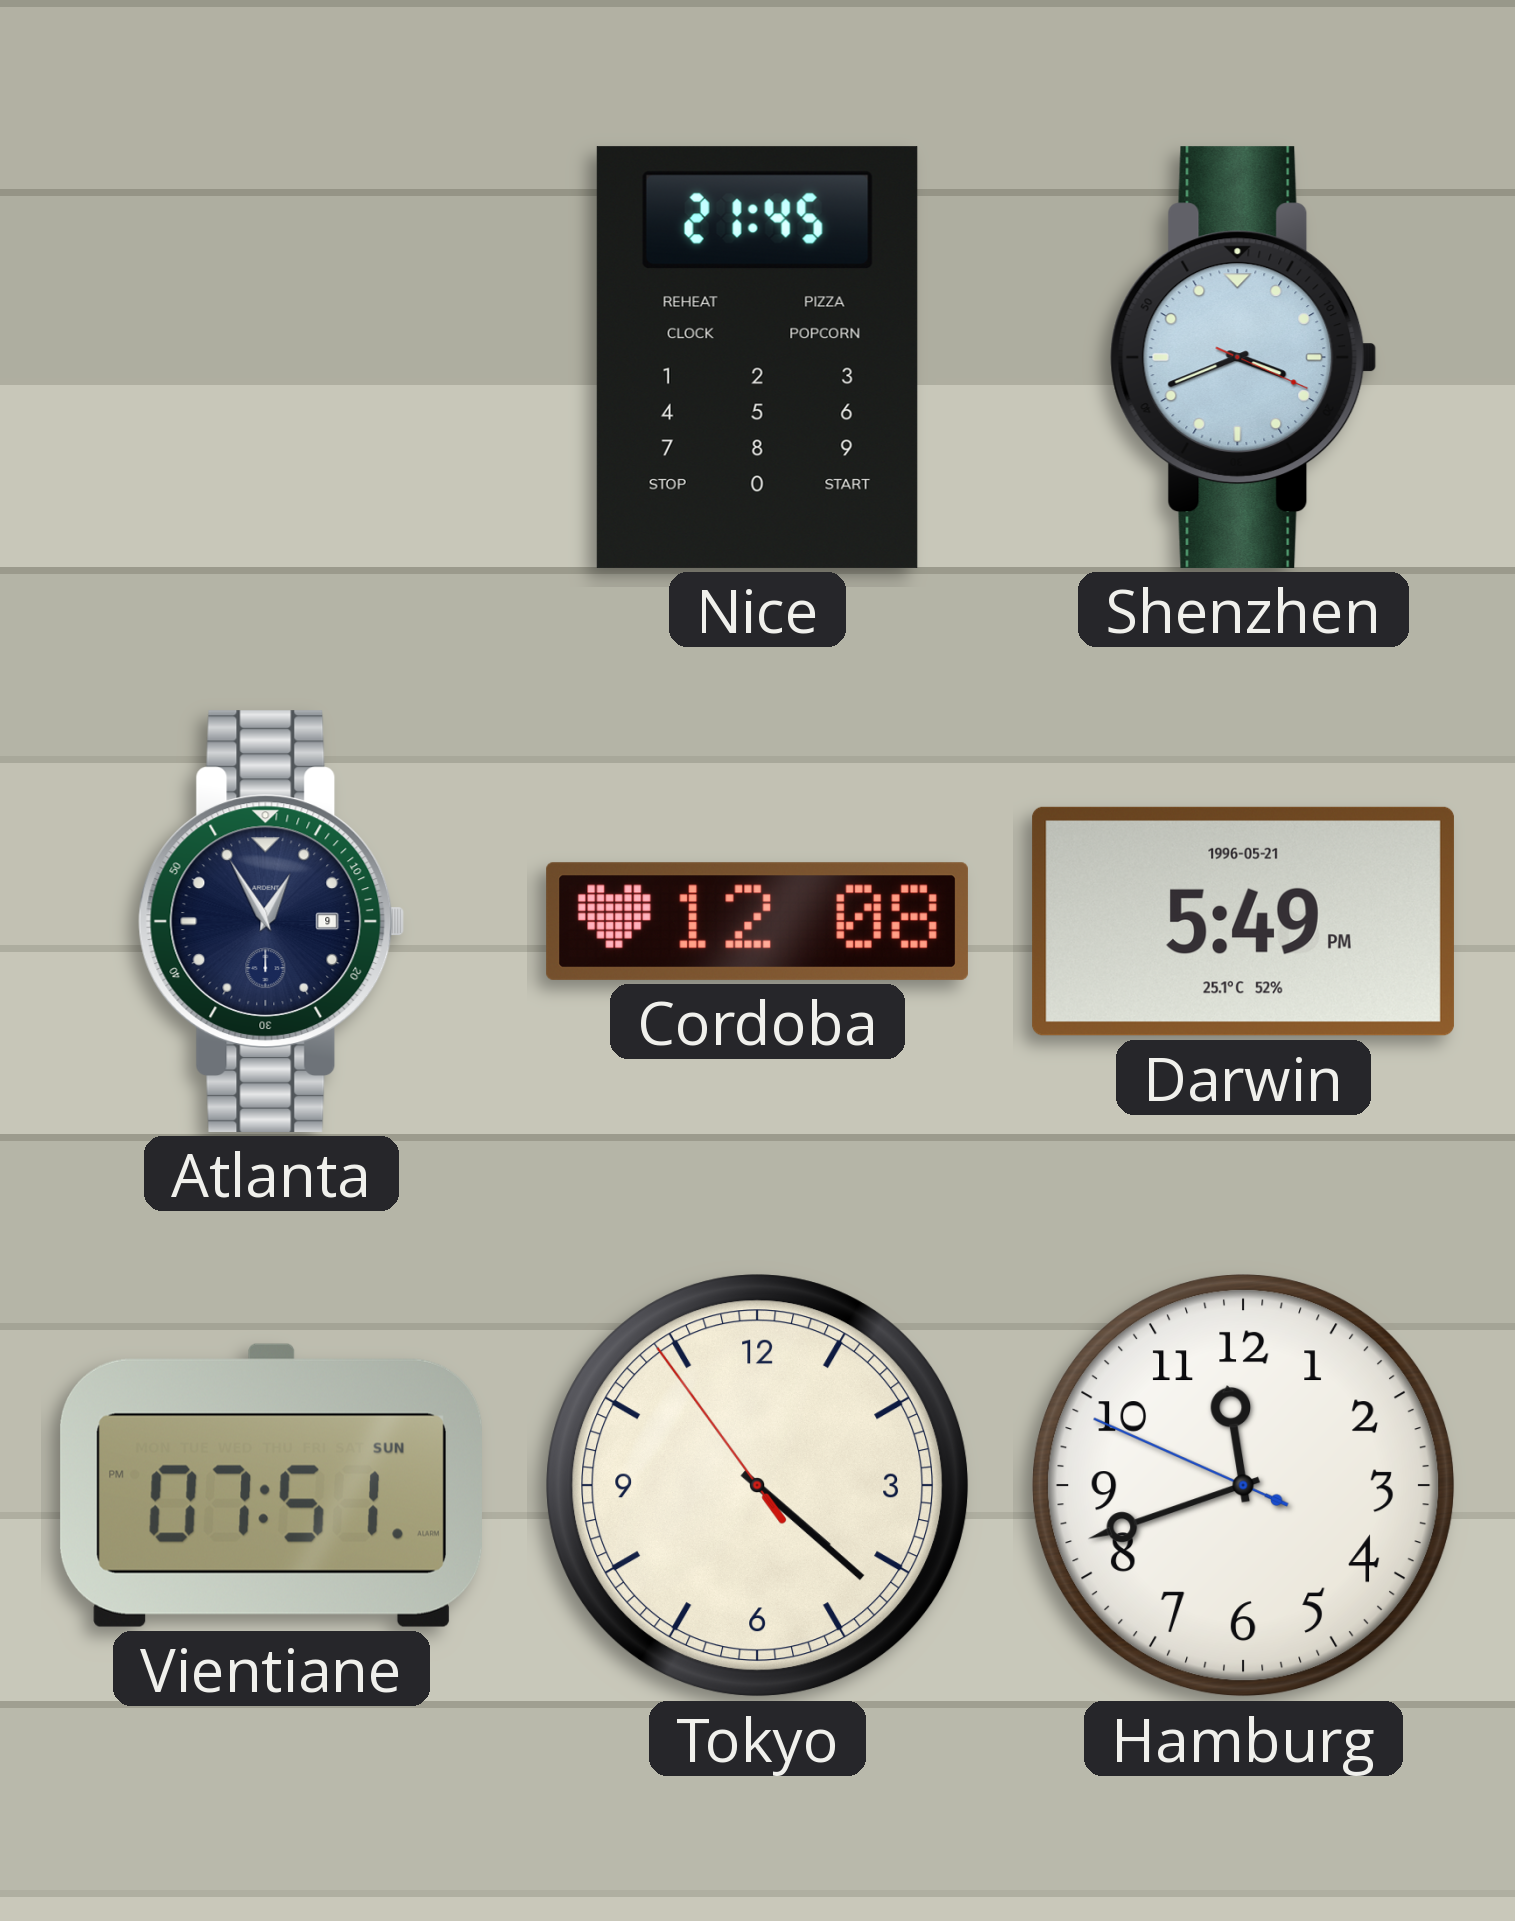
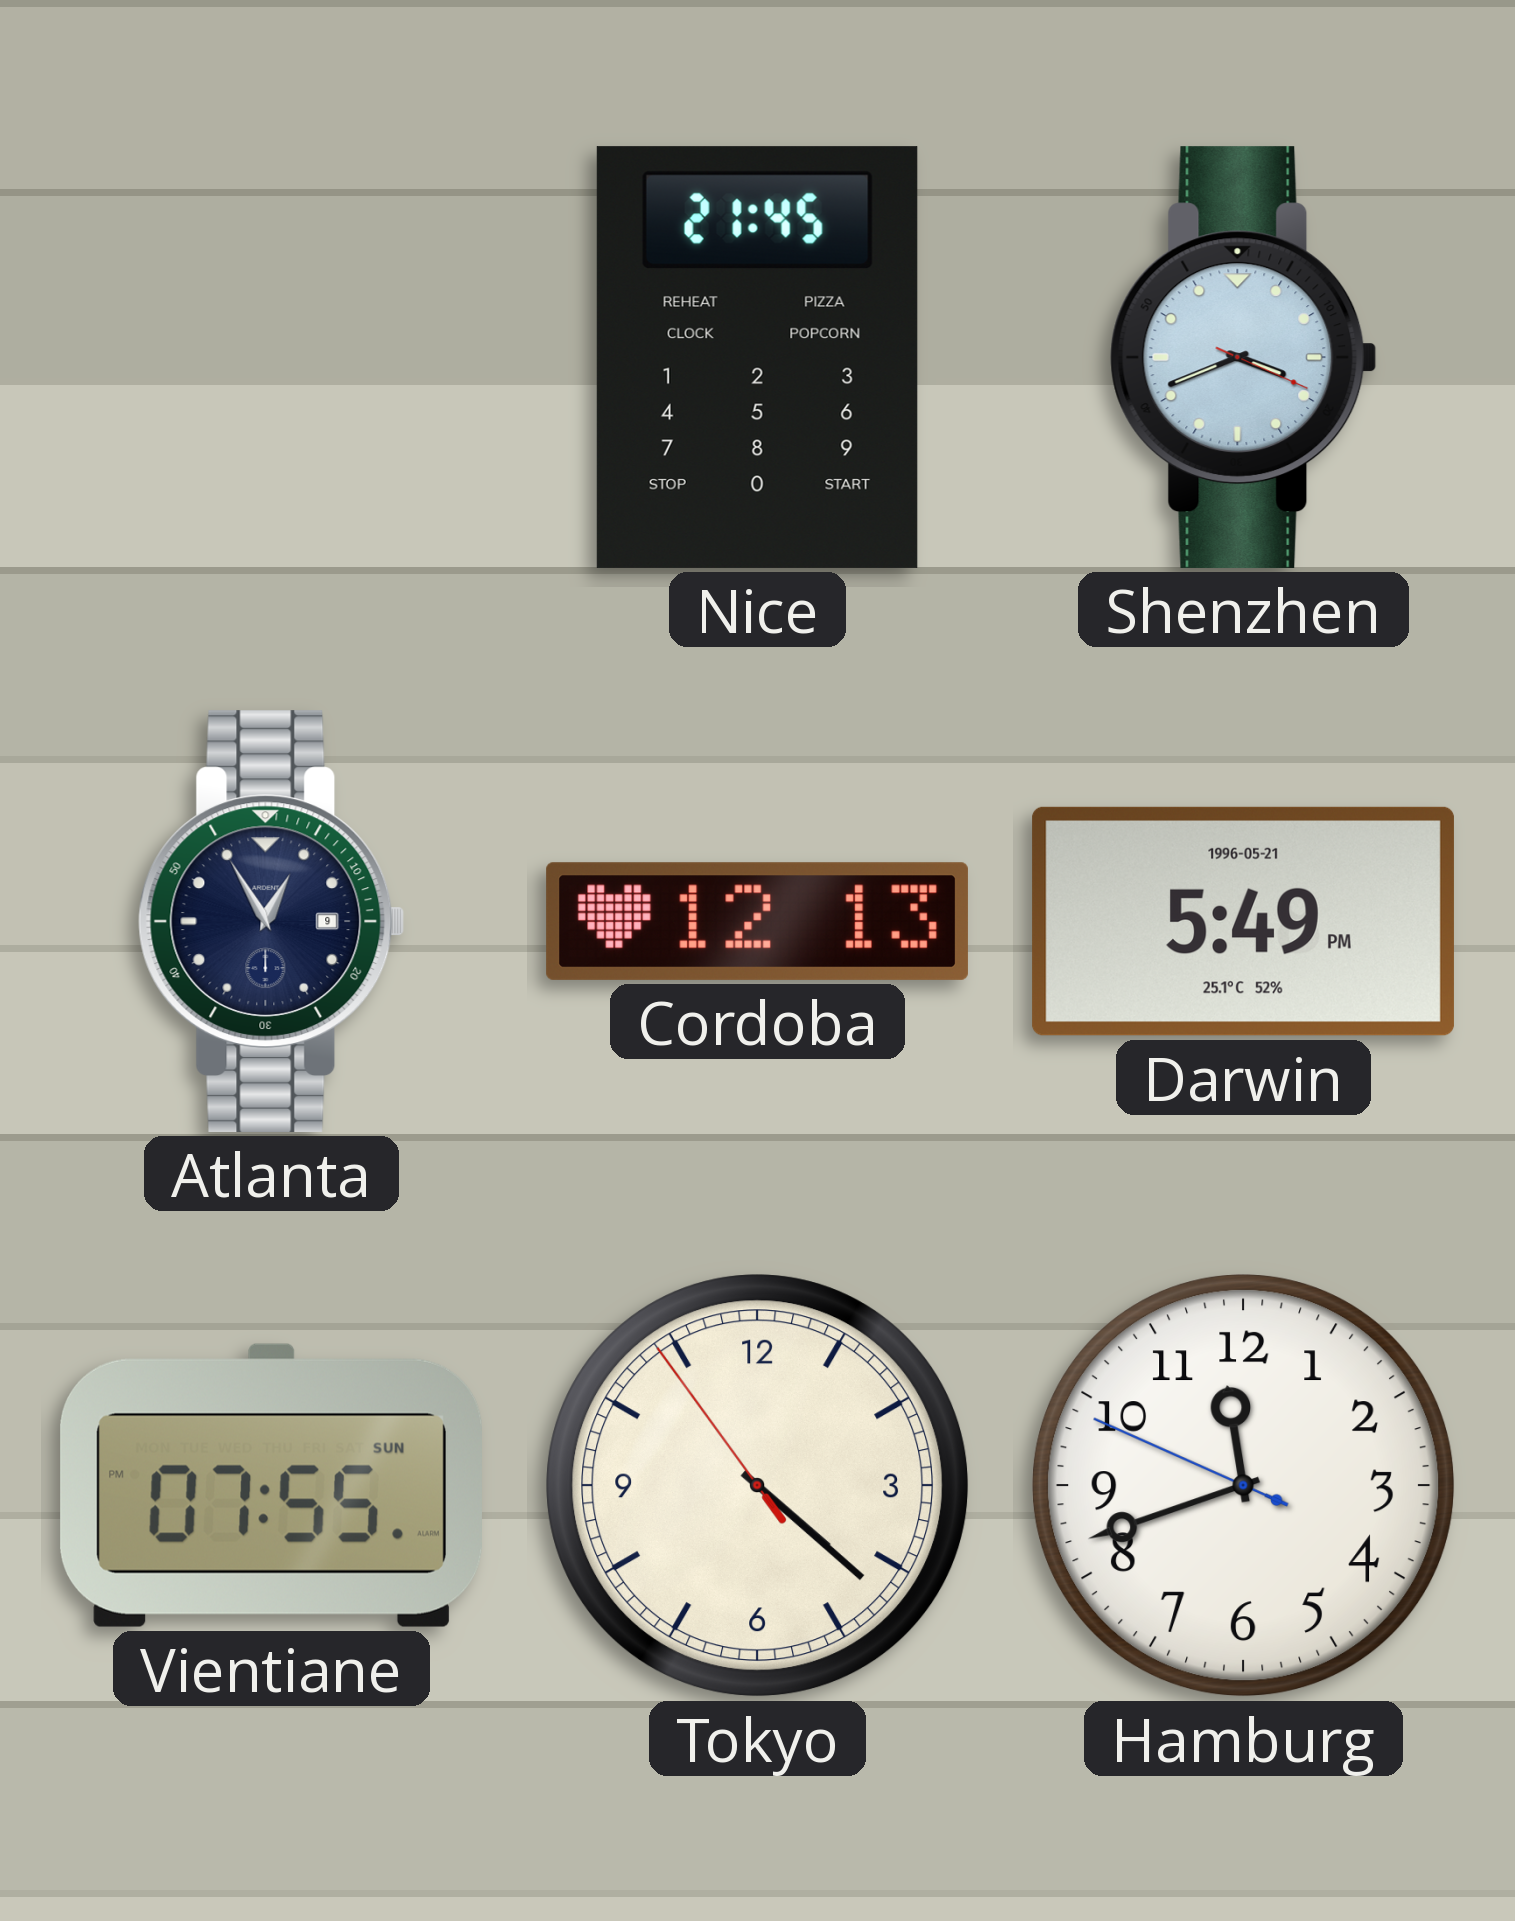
Cordoba: 12:08 -> 12:13 (757, 921)
Vientiane: 07:51 -> 07:55 (271, 1485)
